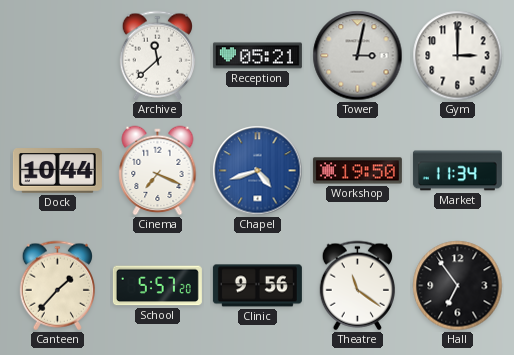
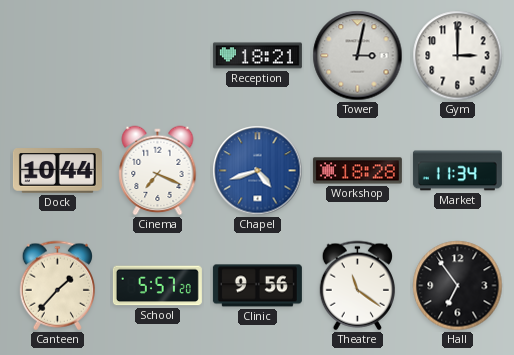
Archive: 11:38 -> none (157, 56)
Reception: 05:21 -> 18:21 (257, 56)
Workshop: 19:50 -> 18:28 (357, 171)
